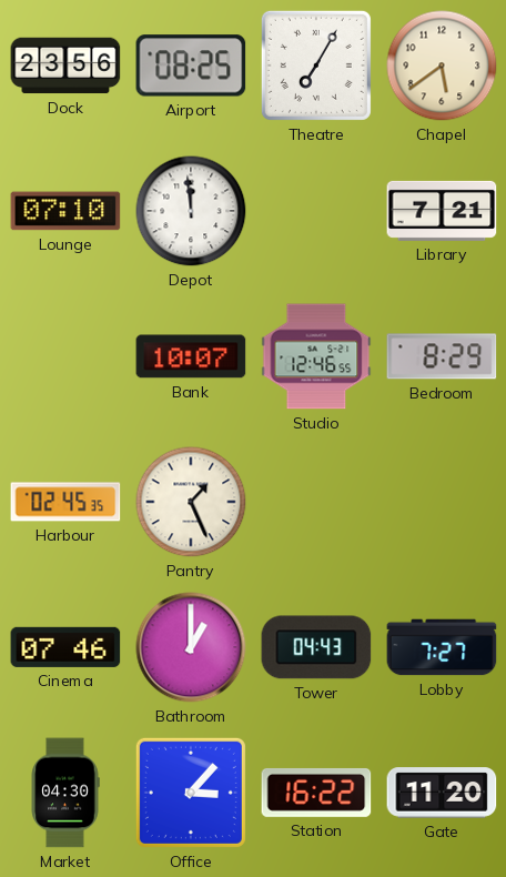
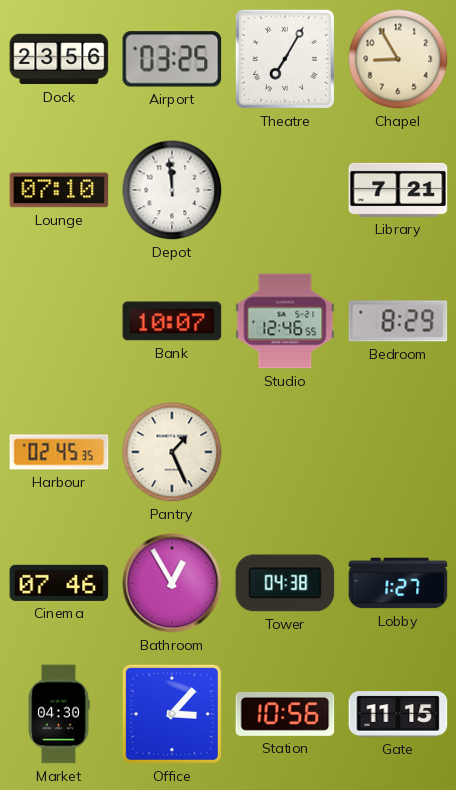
Airport: 08:25 -> 03:25 (172, 59)
Chapel: 5:39 -> 8:55 (398, 59)
Bathroom: 1:00 -> 12:55 (172, 583)
Tower: 04:43 -> 04:38 (285, 583)
Lobby: 7:27 -> 1:27 (398, 583)
Station: 16:22 -> 10:56 (285, 714)
Gate: 11:20 -> 11:15 (398, 714)
